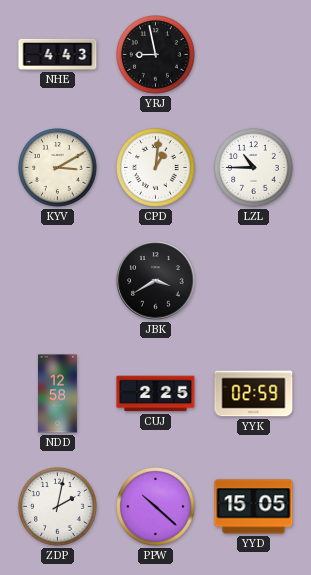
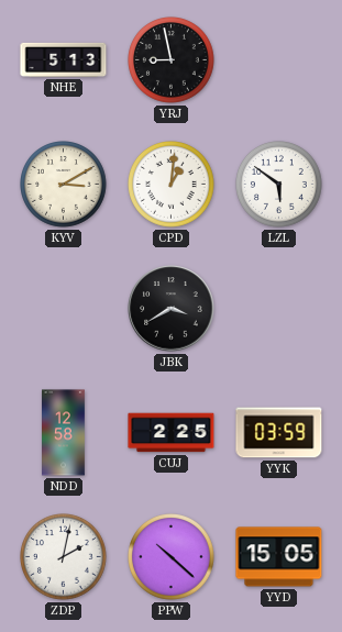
NHE: 4:43 -> 5:13 (64, 59)
LZL: 10:45 -> 5:51 (279, 185)
YYK: 02:59 -> 03:59 (279, 433)
